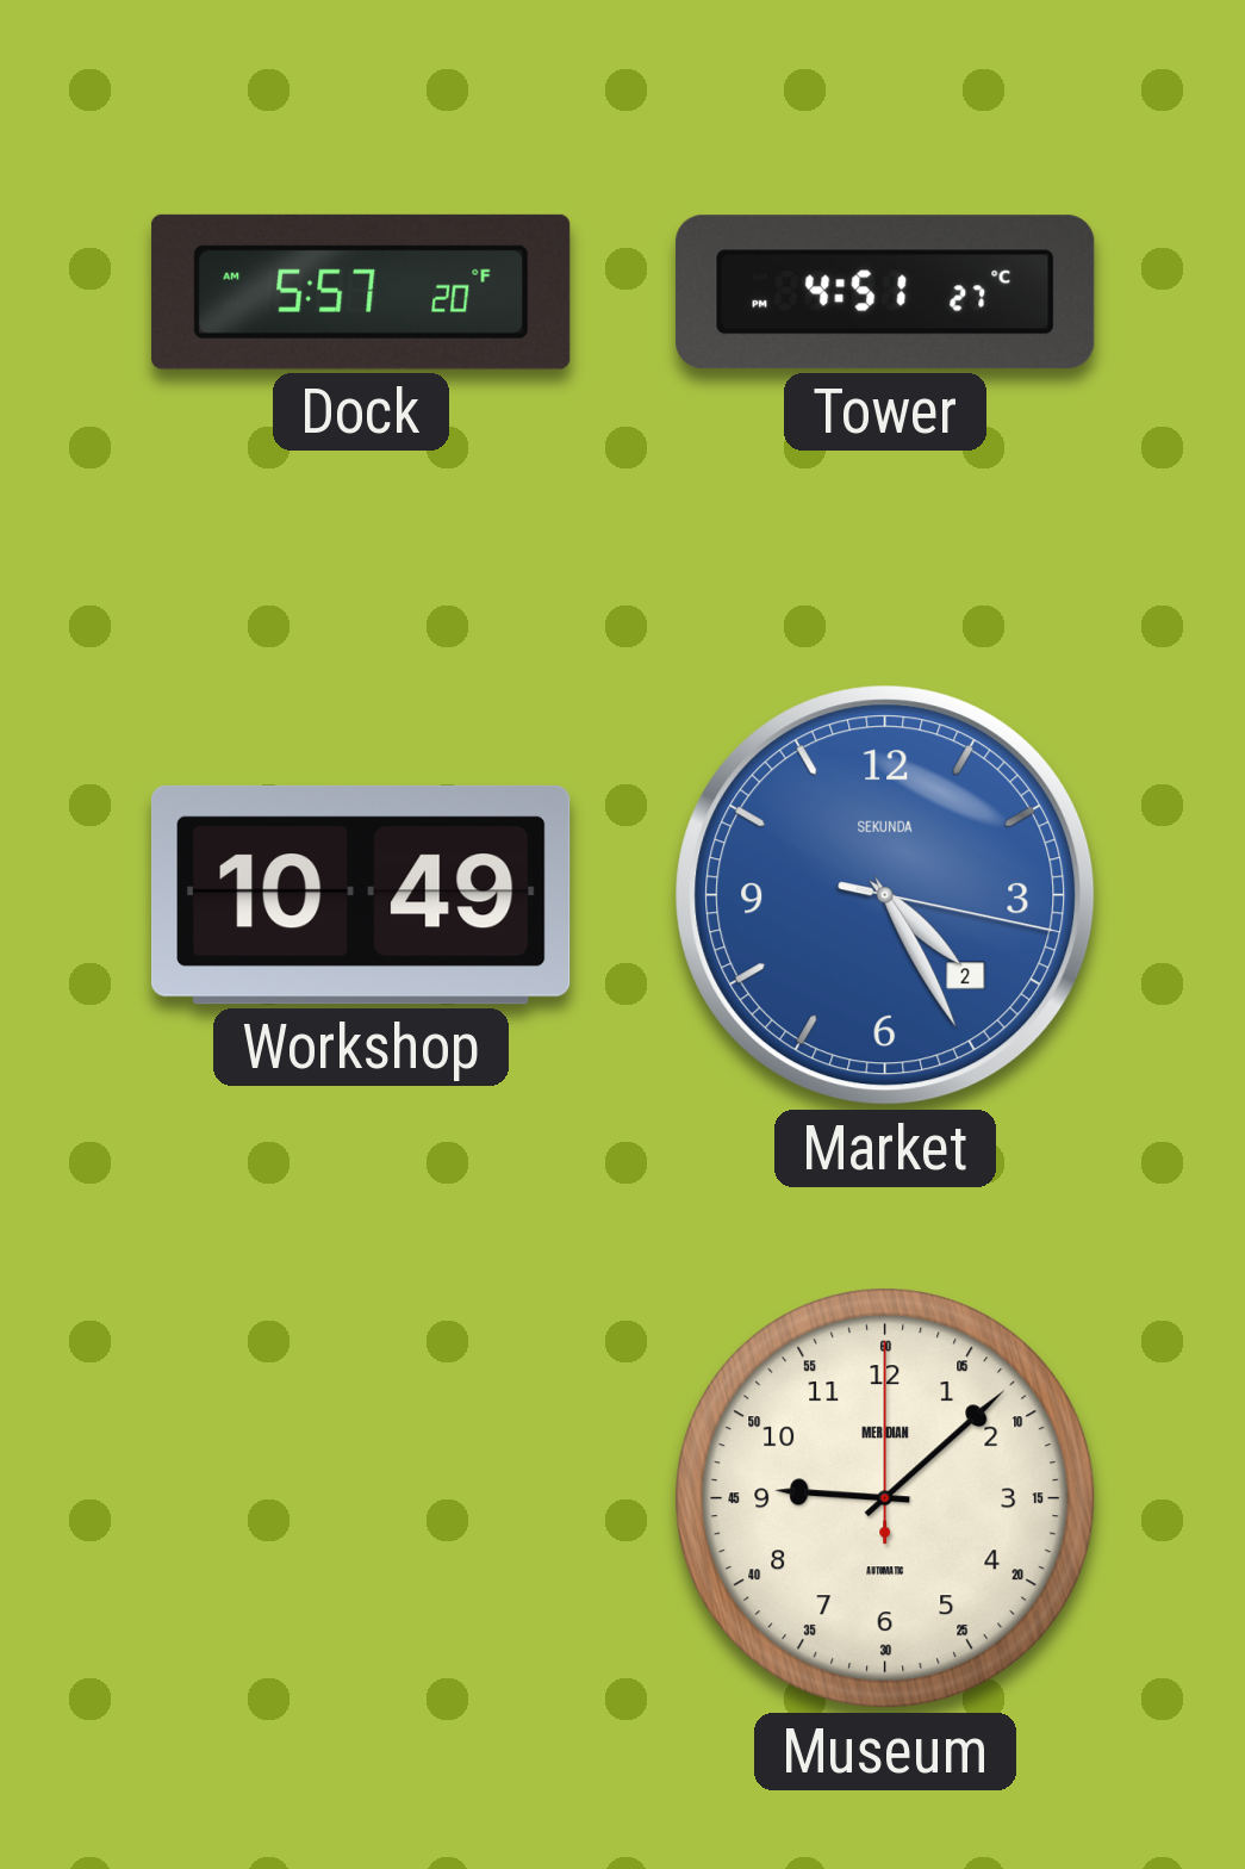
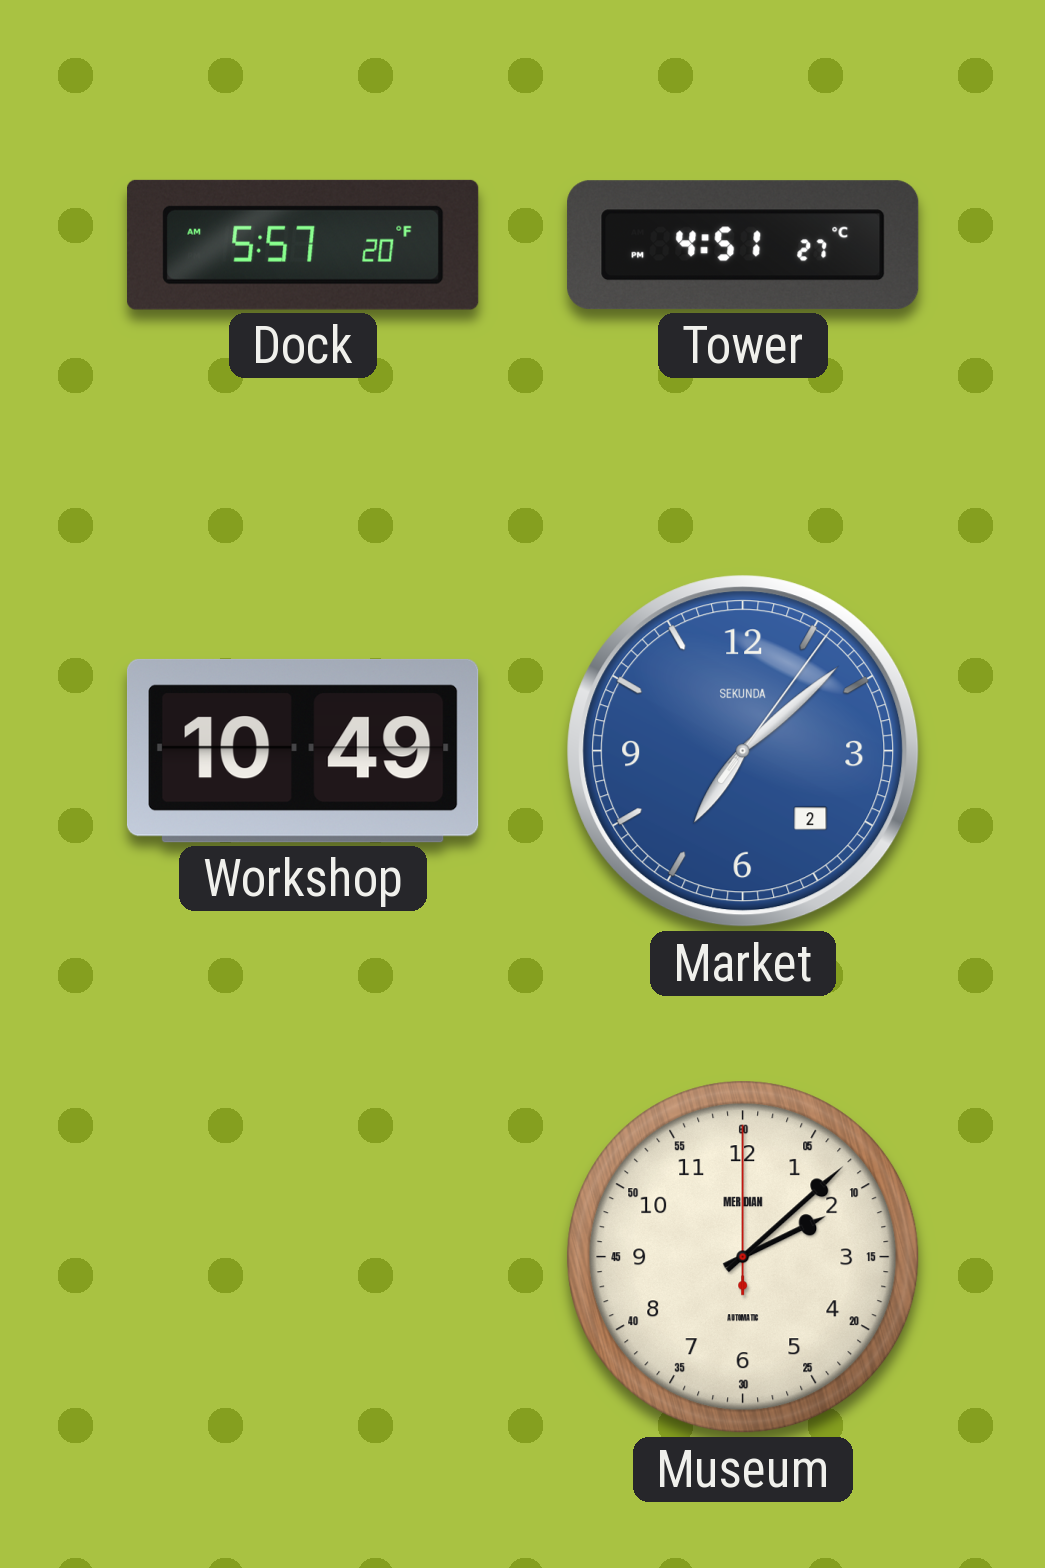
Market: 4:25 -> 7:08 (743, 751)
Museum: 9:08 -> 2:08 (743, 1257)
